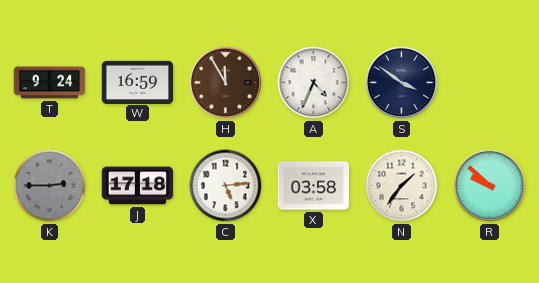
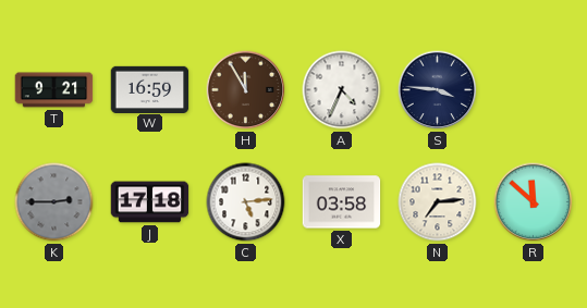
T: 9:24 -> 9:21 (54, 90)
S: 3:51 -> 3:46 (438, 90)
N: 1:36 -> 7:14 (438, 202)
R: 9:52 -> 11:52 (534, 202)
